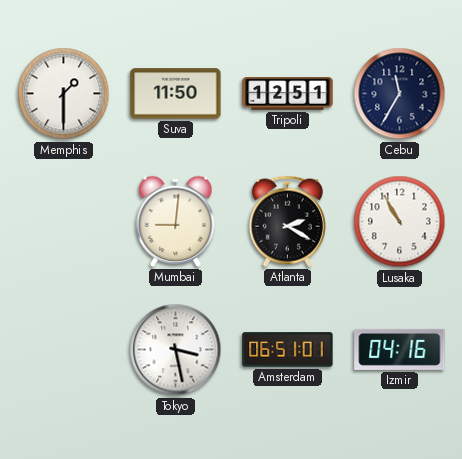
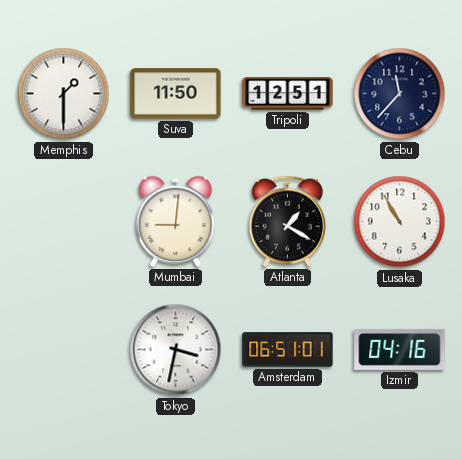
Cebu: 11:35 -> 11:37 (400, 94)
Atlanta: 2:20 -> 1:20 (287, 221)
Tokyo: 3:28 -> 3:32 (176, 350)
